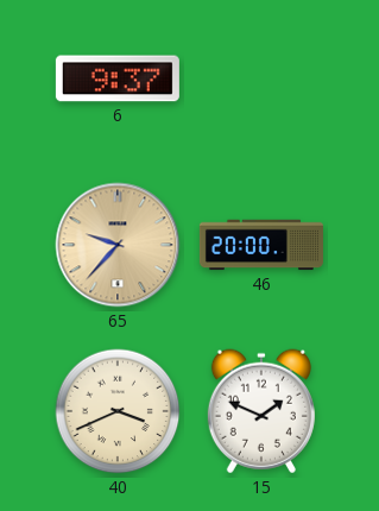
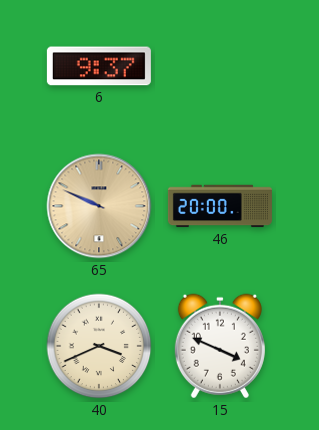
65: 9:37 -> 9:49 (99, 206)
15: 1:49 -> 3:49 (220, 346)
